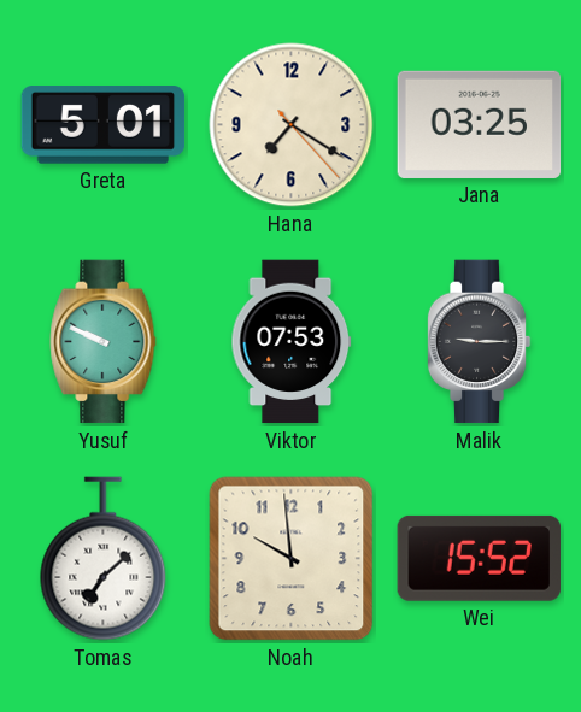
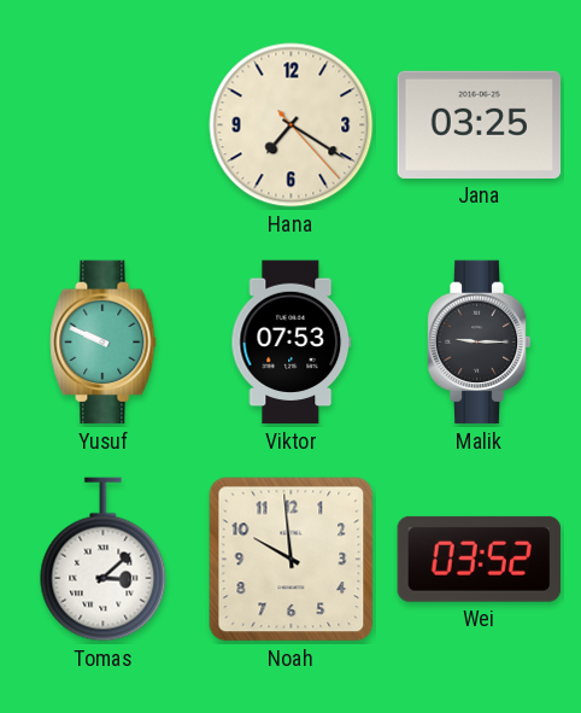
Greta: 5:01 -> none (104, 125)
Tomas: 7:08 -> 3:08 (104, 560)
Wei: 15:52 -> 03:52 (479, 559)
